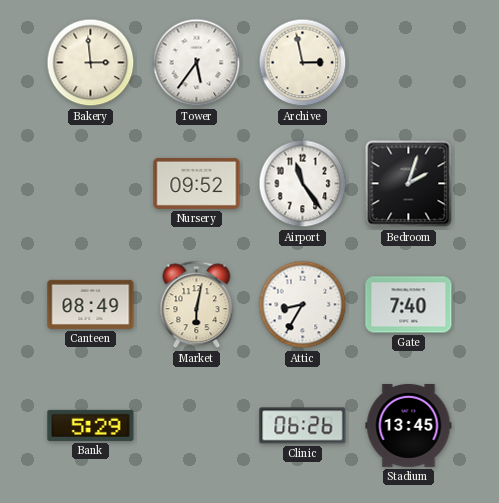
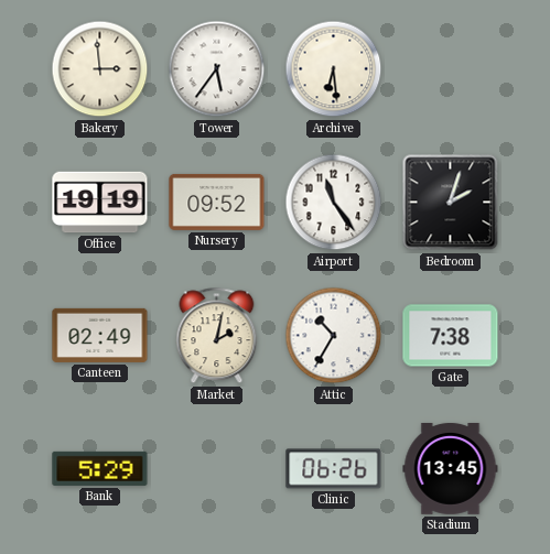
Archive: 2:58 -> 6:29 (334, 69)
Office: none -> 19:19 (100, 203)
Canteen: 08:49 -> 02:49 (100, 335)
Market: 6:02 -> 2:02 (217, 336)
Attic: 8:35 -> 10:35 (334, 336)
Gate: 7:40 -> 7:38 (451, 336)
